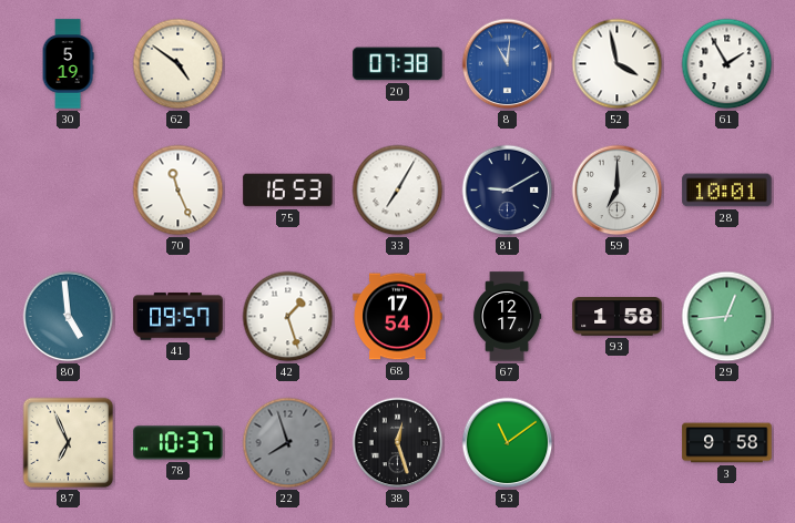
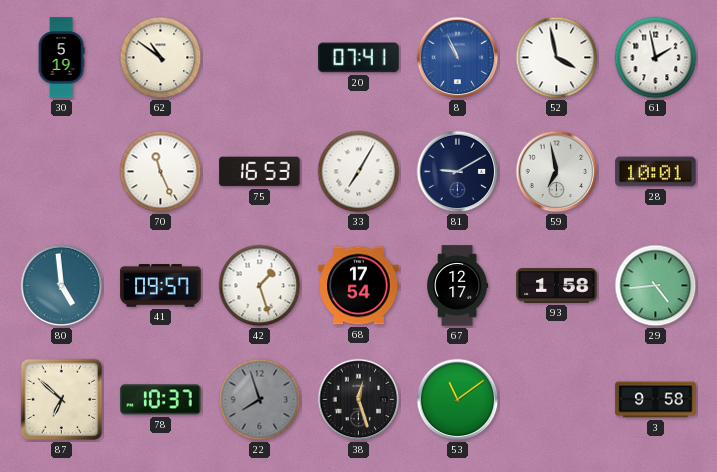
62: 4:51 -> 10:51 (161, 58)
20: 07:38 -> 07:41 (359, 58)
8: 11:01 -> 10:56 (458, 58)
61: 1:55 -> 1:58 (656, 58)
59: 7:00 -> 6:58 (557, 172)
29: 12:44 -> 4:44 (656, 286)
87: 6:56 -> 6:52 (62, 400)
